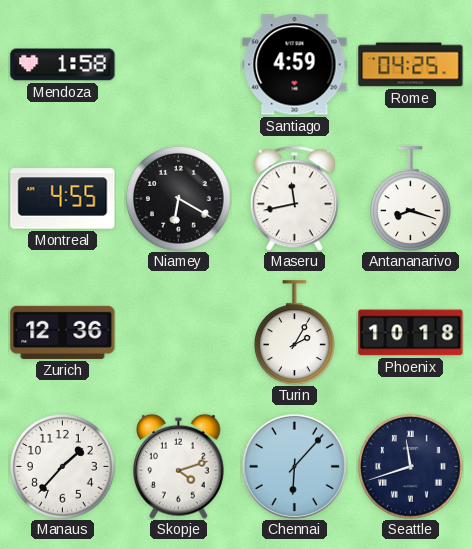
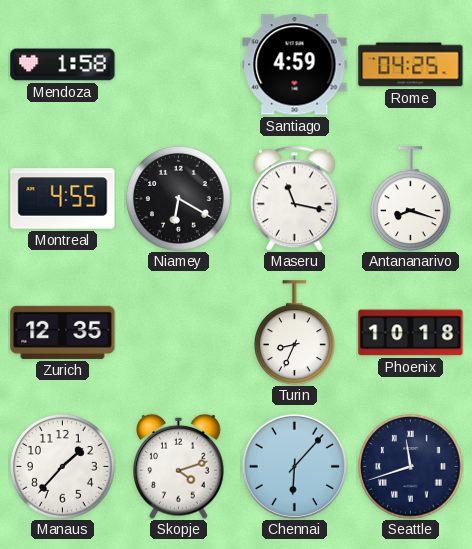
Maseru: 11:43 -> 11:17 (294, 198)
Zurich: 12:36 -> 12:35 (63, 332)
Turin: 2:05 -> 8:34 (294, 333)
